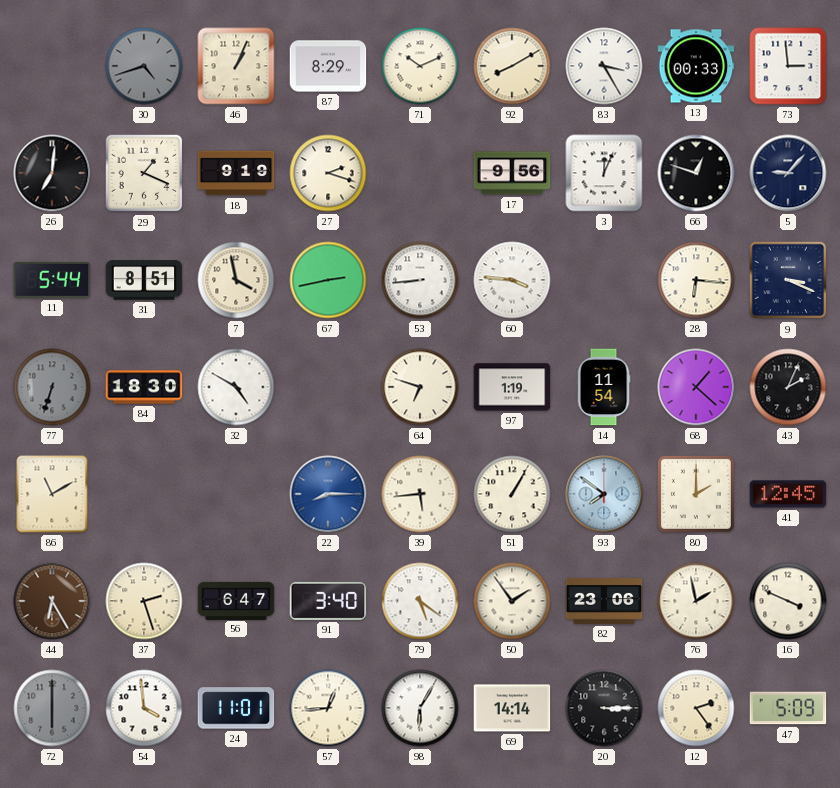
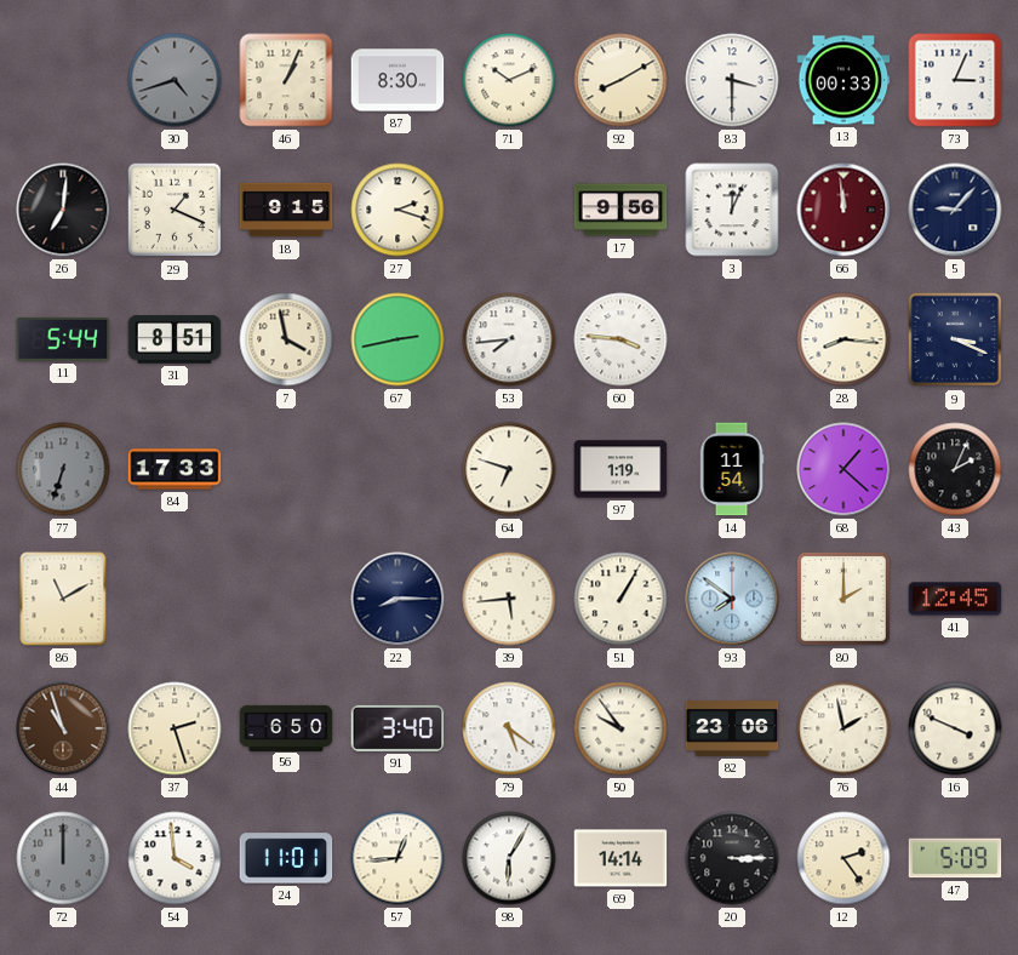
87: 8:29 -> 8:30 (398, 80)
83: 3:25 -> 3:30 (732, 80)
73: 2:59 -> 3:04 (955, 80)
18: 9:19 -> 9:15 (286, 210)
66: 12:48 -> 11:59 (843, 210)
66 dial: black -> burgundy (843, 210)
53: 8:44 -> 7:44 (509, 339)
28: 6:16 -> 8:16 (843, 339)
84: 18:30 -> 17:33 (175, 469)
32: 4:50 -> none (236, 387)
22 dial: blue -> navy (398, 599)
44: 6:25 -> 10:57 (63, 728)
56: 6:47 -> 6:50 (286, 727)
50: 1:54 -> 9:54 (620, 728)
72: 6:00 -> 12:00 (63, 858)
